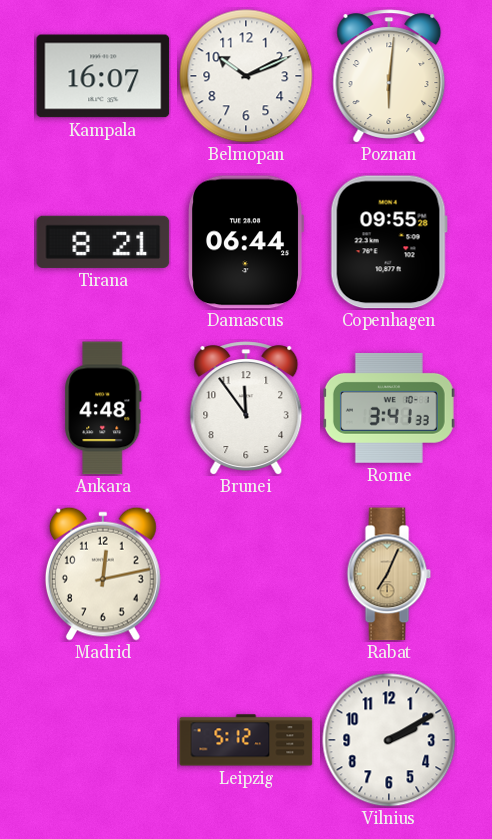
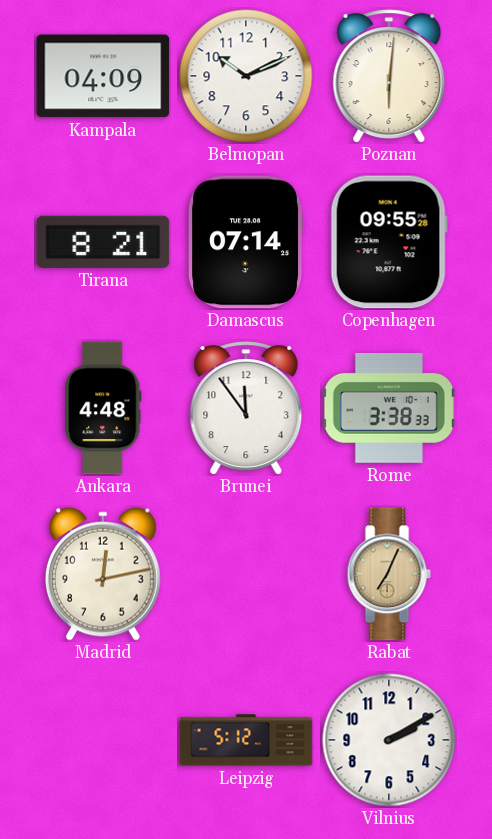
Kampala: 16:07 -> 04:09 (103, 76)
Damascus: 06:44 -> 07:14 (245, 242)
Rome: 3:41 -> 3:38 (389, 408)
